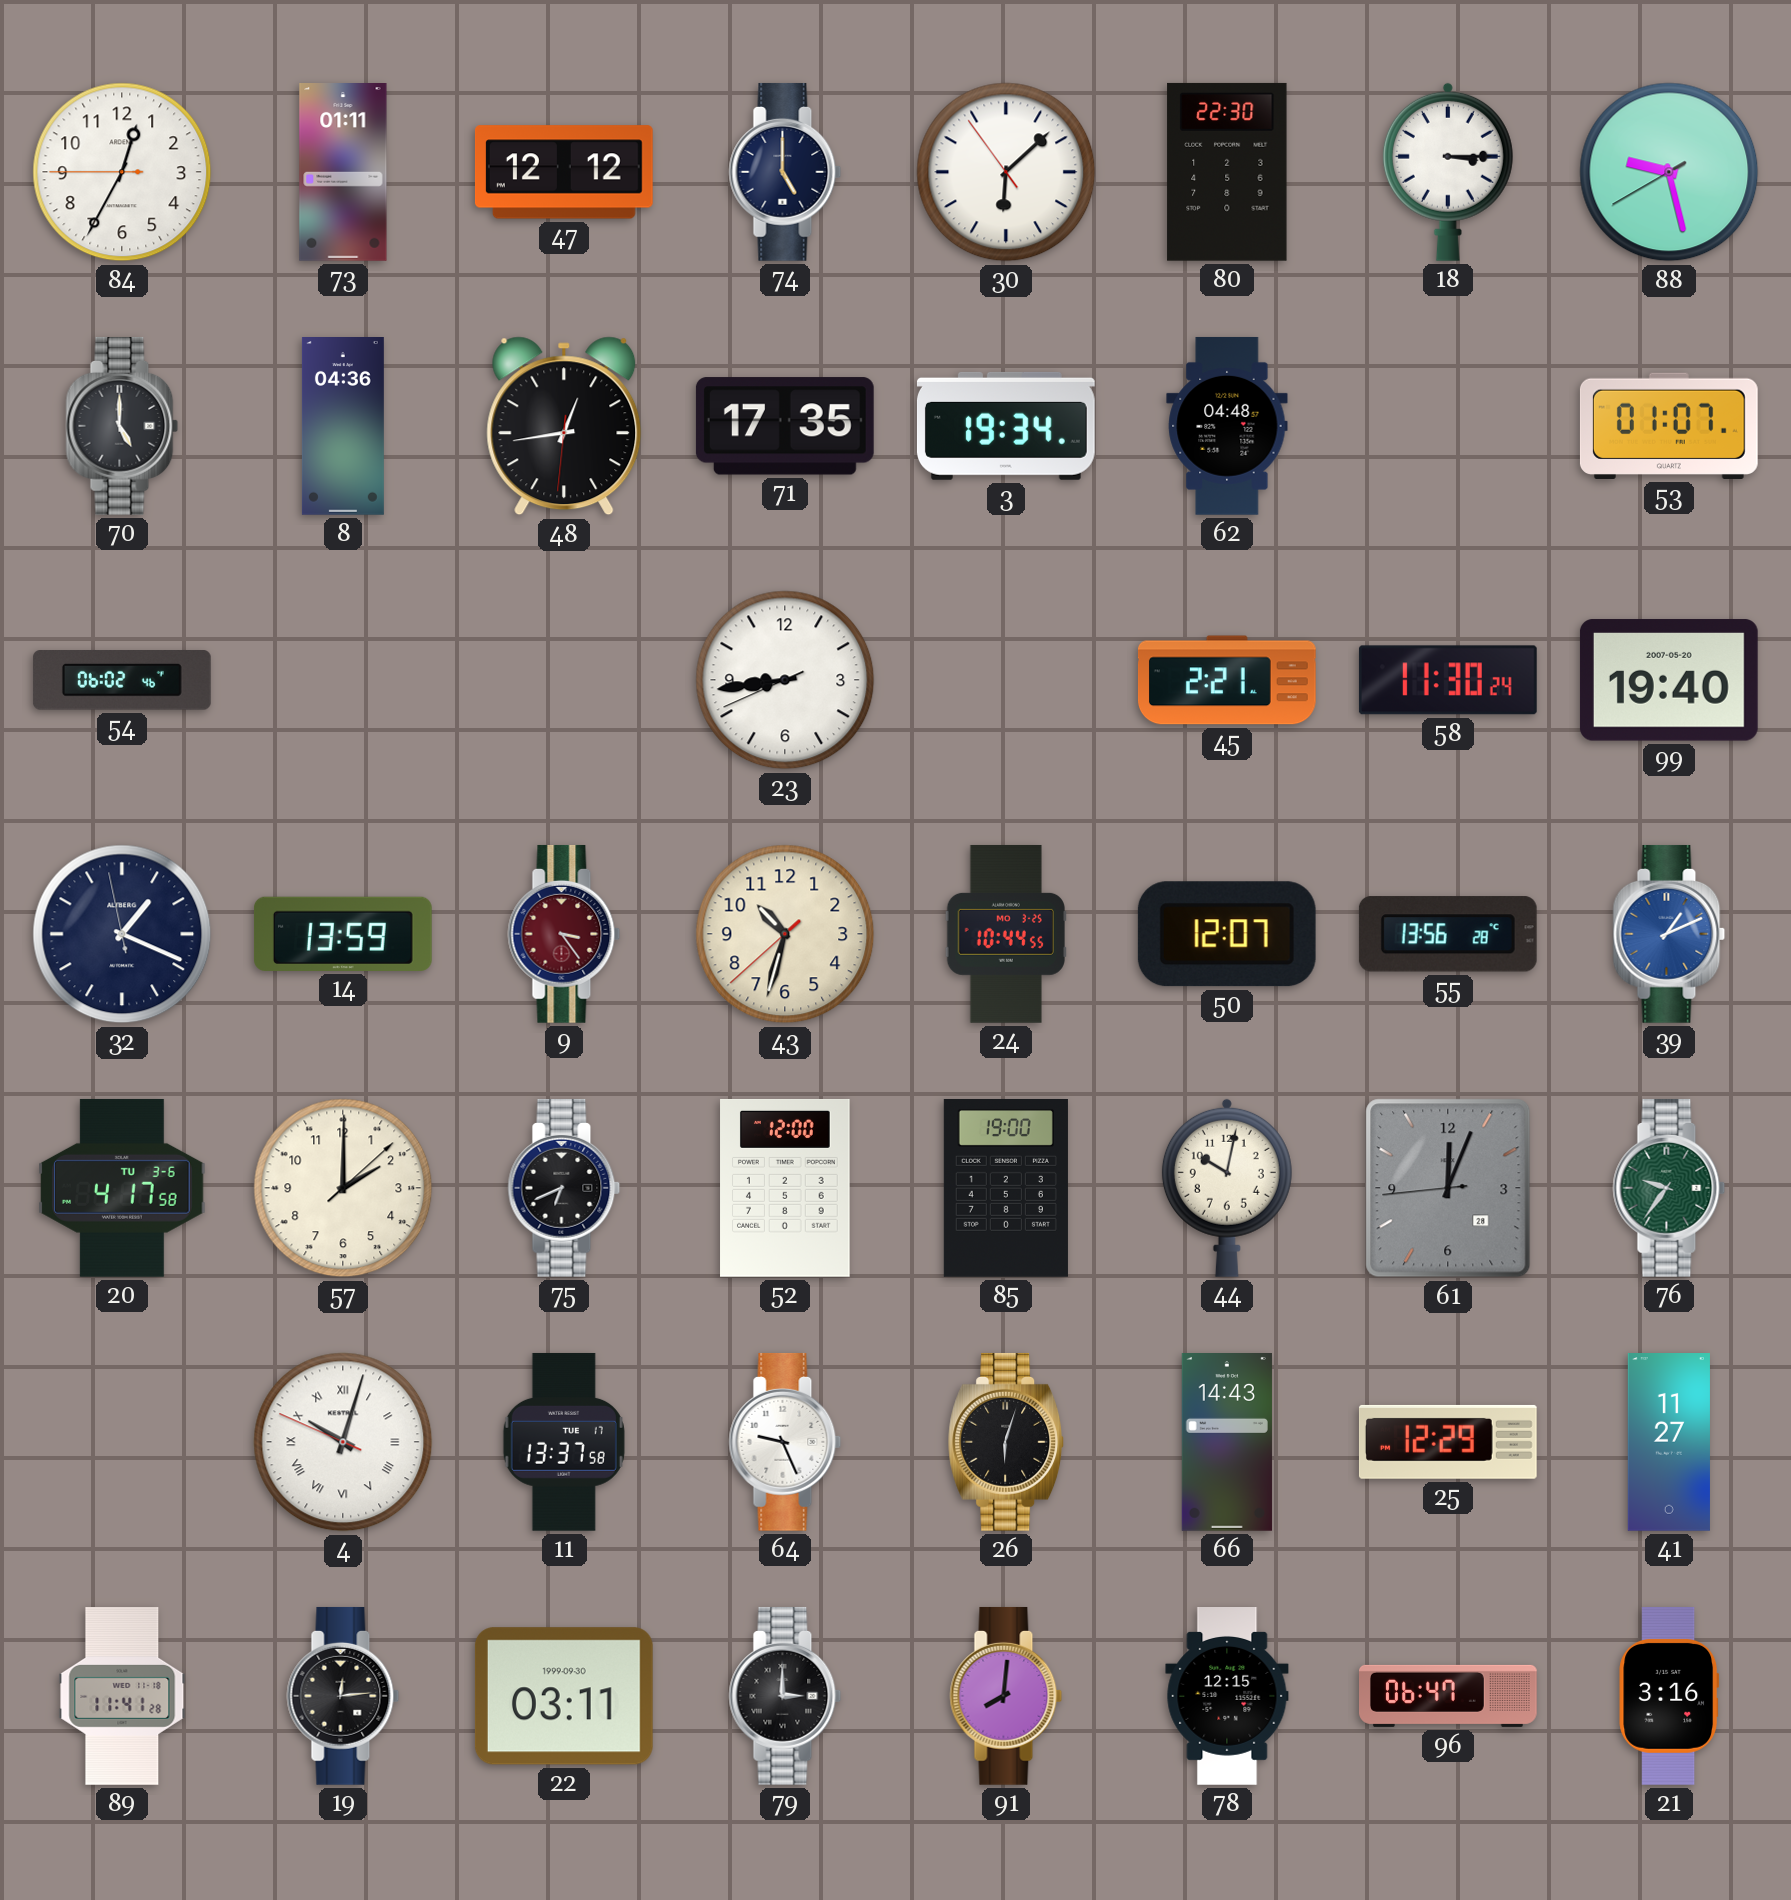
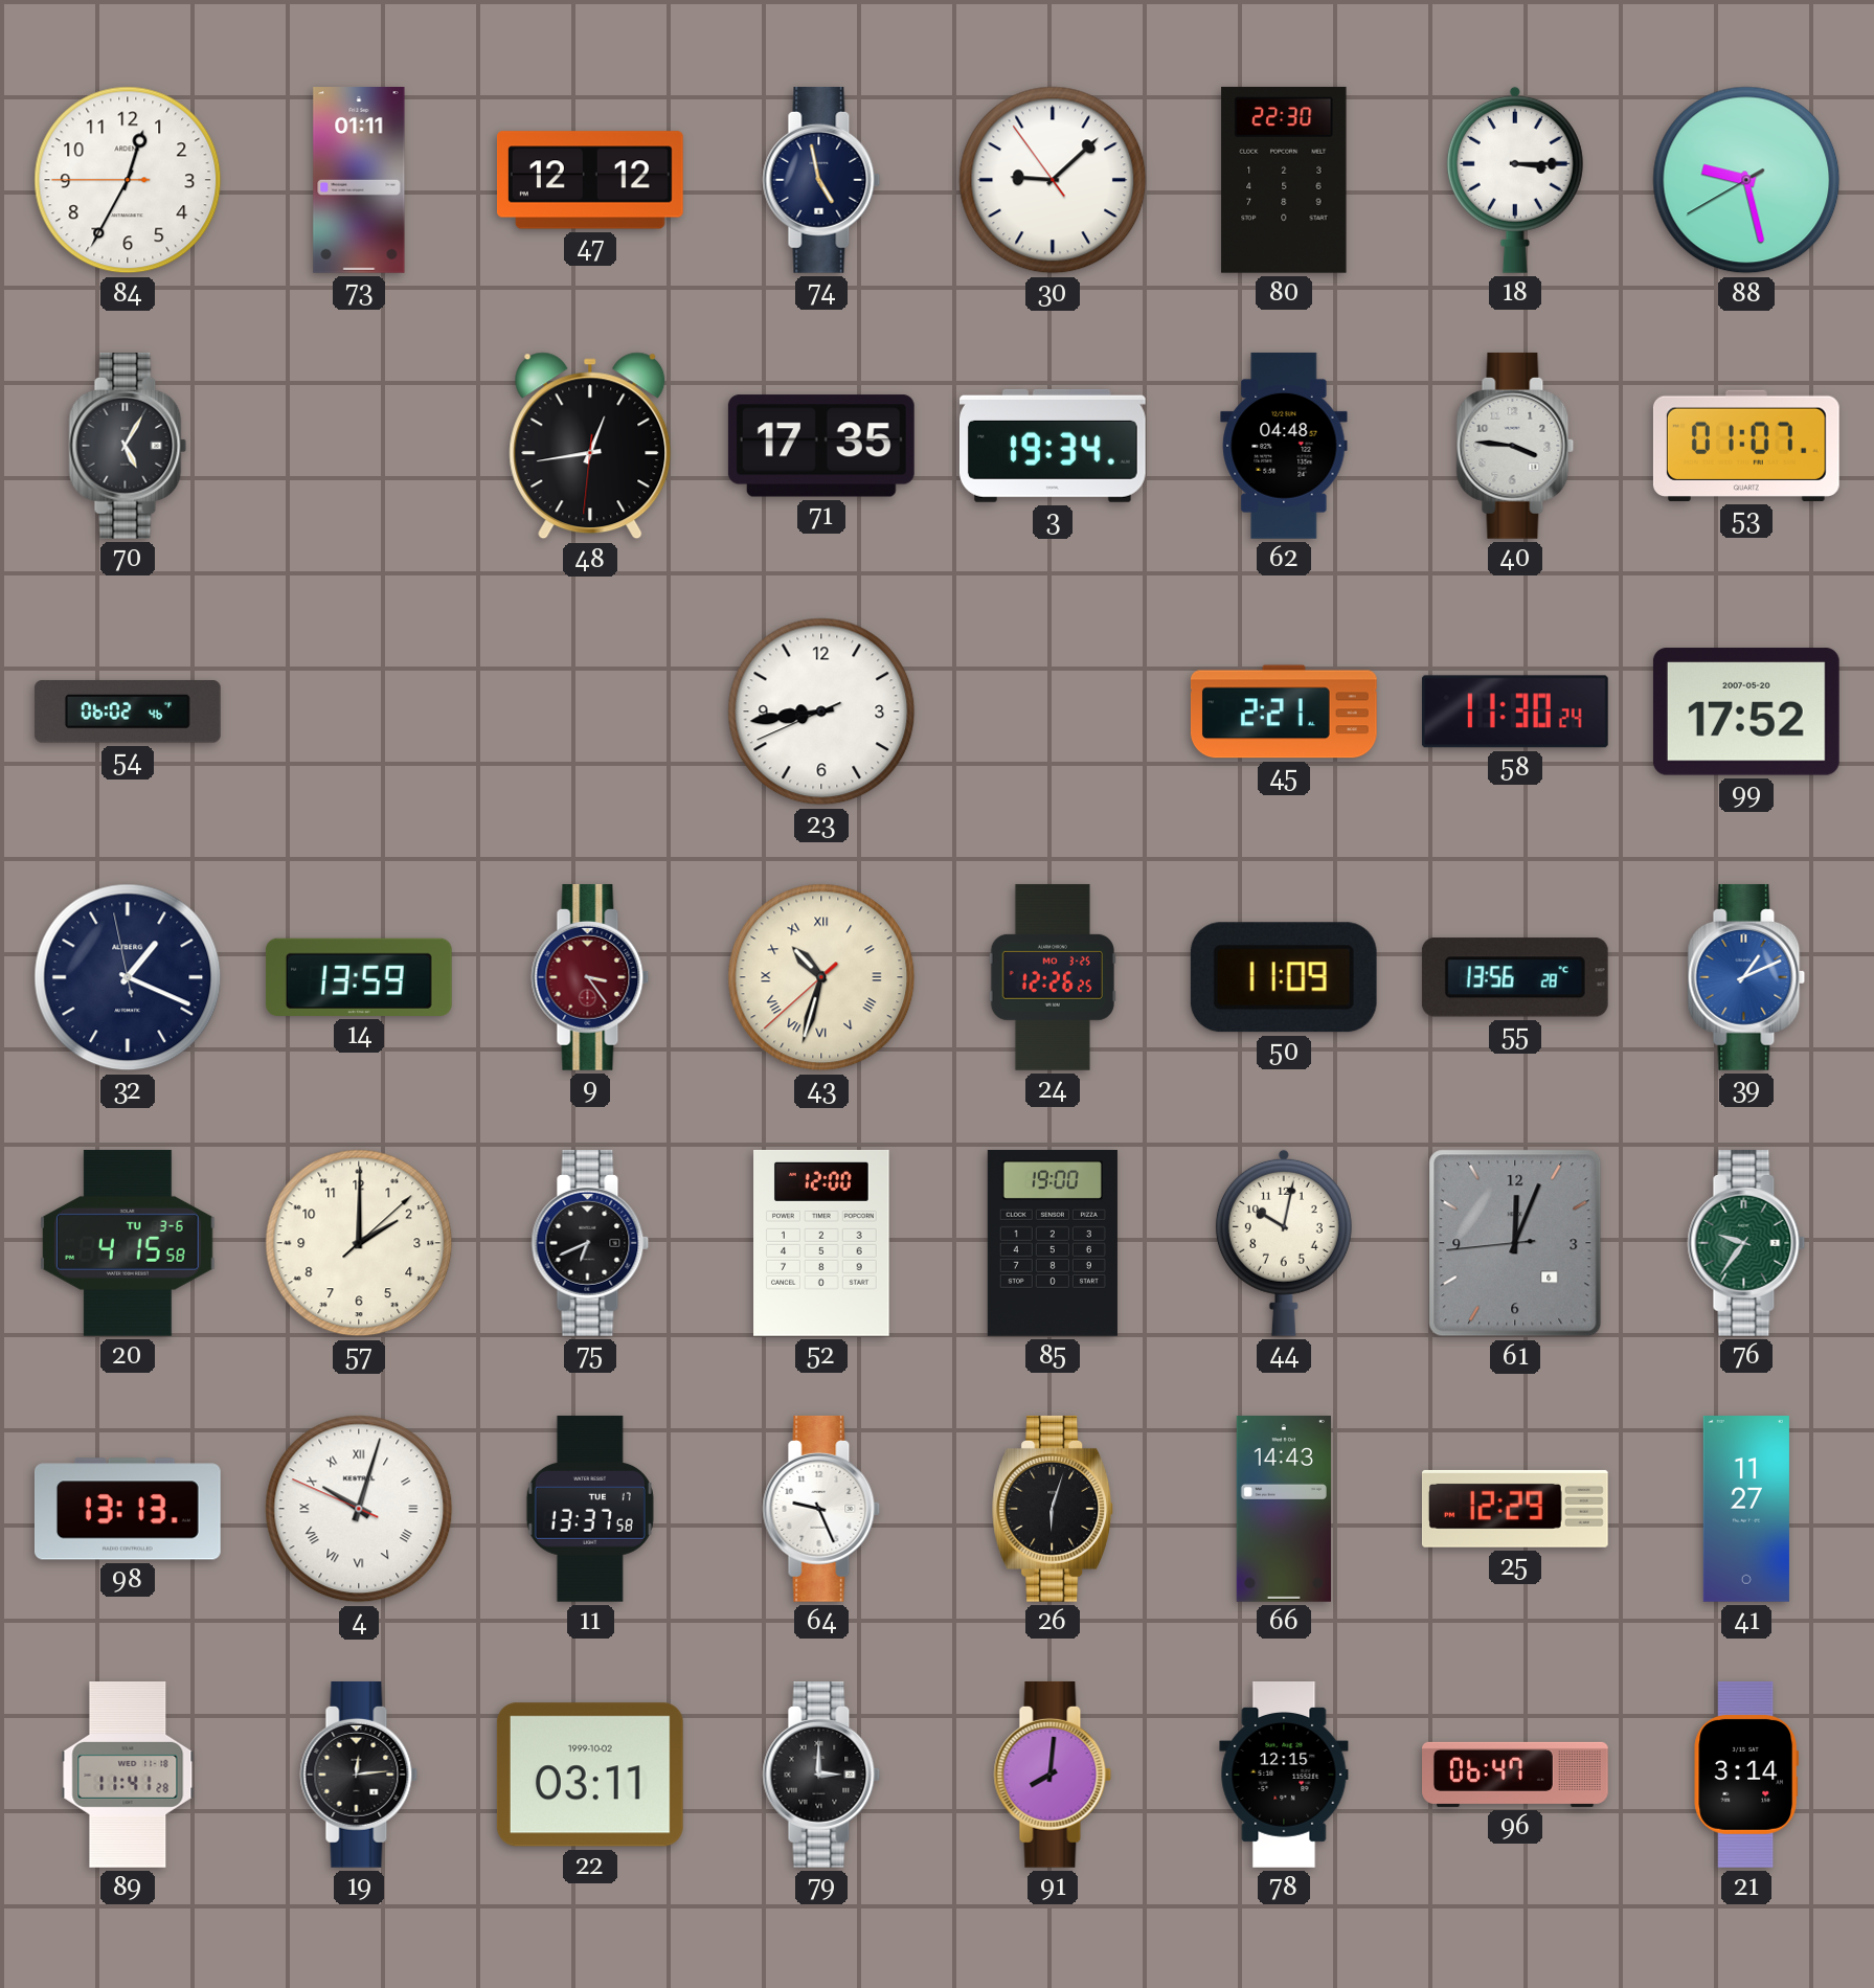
74: 5:00 -> 4:58 (821, 180)
30: 6:07 -> 9:07 (1053, 180)
70: 5:00 -> 5:05 (128, 446)
8: 04:36 -> none (343, 427)
40: none -> 3:46 (1515, 446)
99: 19:40 -> 17:52 (1746, 711)
43 numerals: Arabic -> Roman (821, 977)
24: 10:44 -> 12:26 (1053, 977)
50: 12:07 -> 11:09 (1284, 977)
20: 4:17 -> 4:15 (128, 1243)
61 date: 28 -> 6 (1515, 1243)
98: none -> 13:13 (128, 1509)
22 date: 1999-09-30 -> 1999-10-02 (590, 1775)
21: 3:16 -> 3:14 (1746, 1775)
